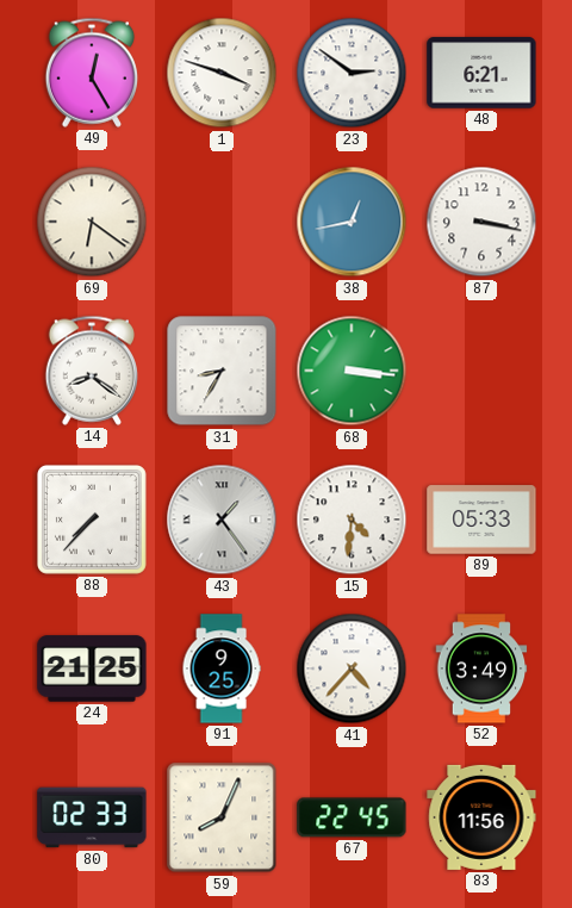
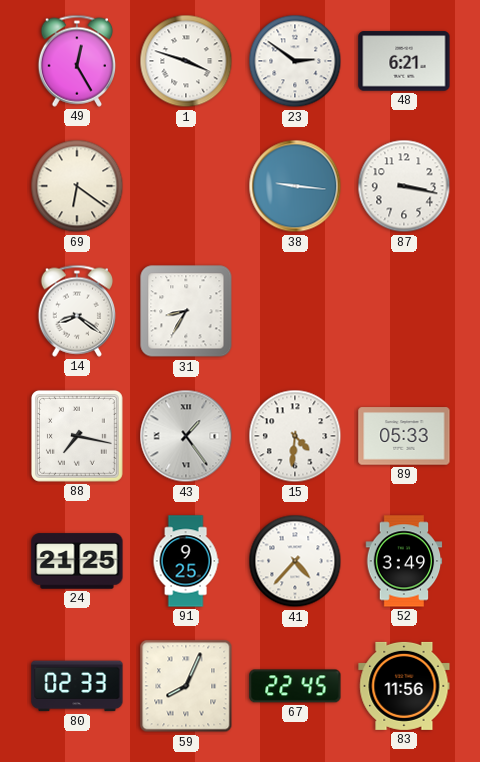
38: 12:43 -> 9:16 (295, 186)
68: 3:16 -> none (352, 371)
88: 7:37 -> 7:17 (77, 436)
